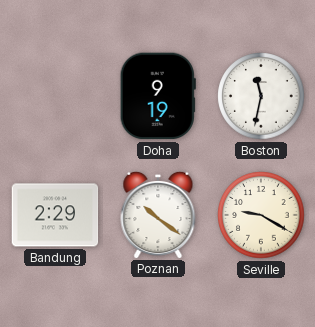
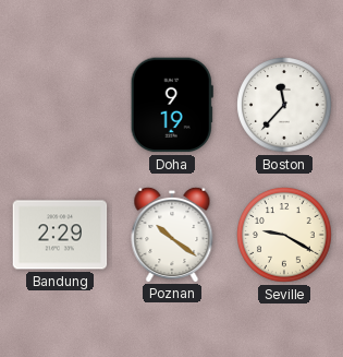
Boston: 11:32 -> 11:37 (284, 105)
